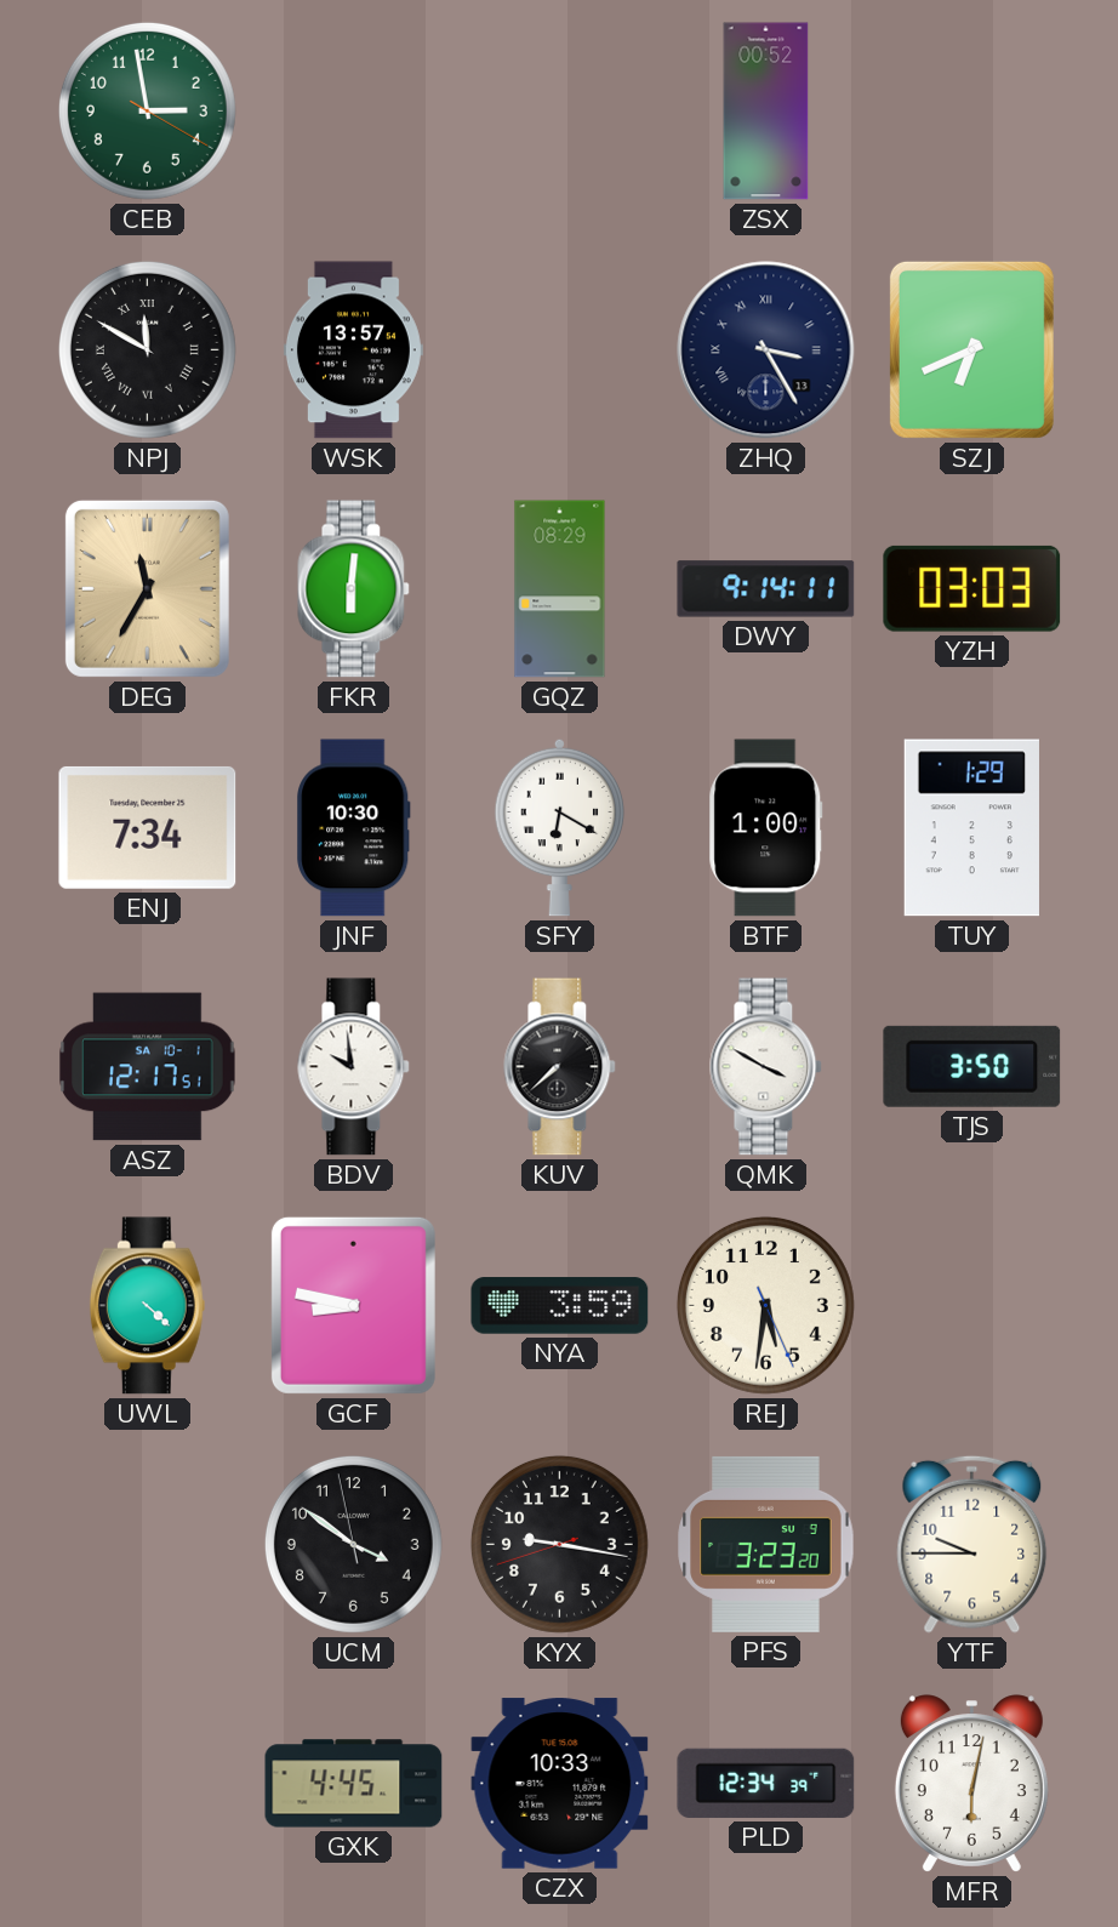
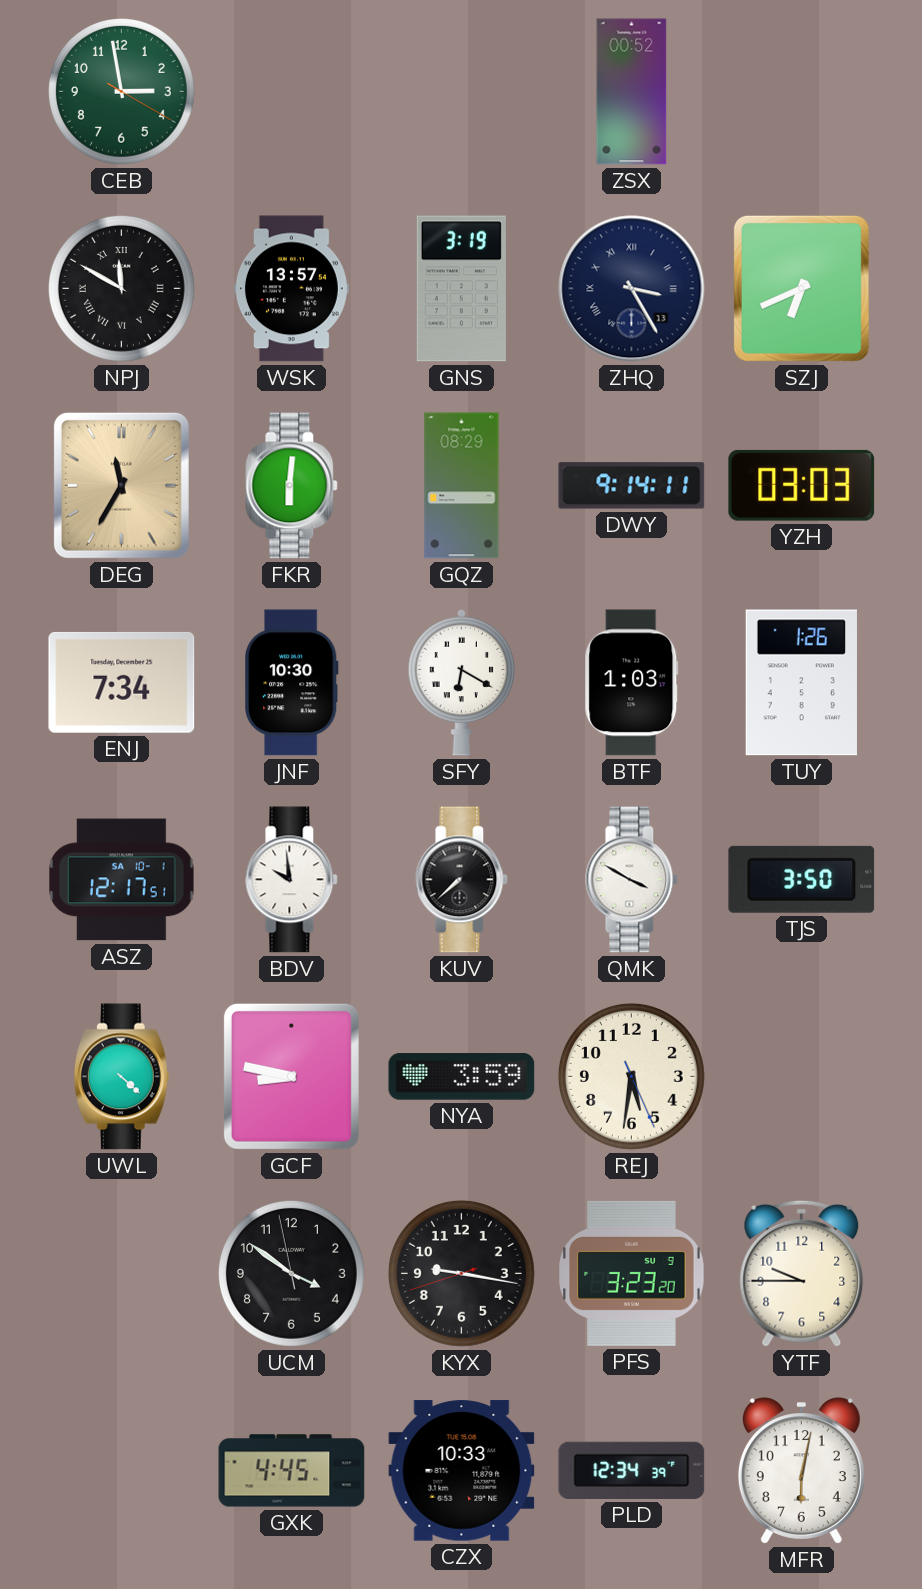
GNS: none -> 3:19 (461, 289)
BTF: 1:00 -> 1:03 (632, 683)
TUY: 1:29 -> 1:26 (801, 683)
